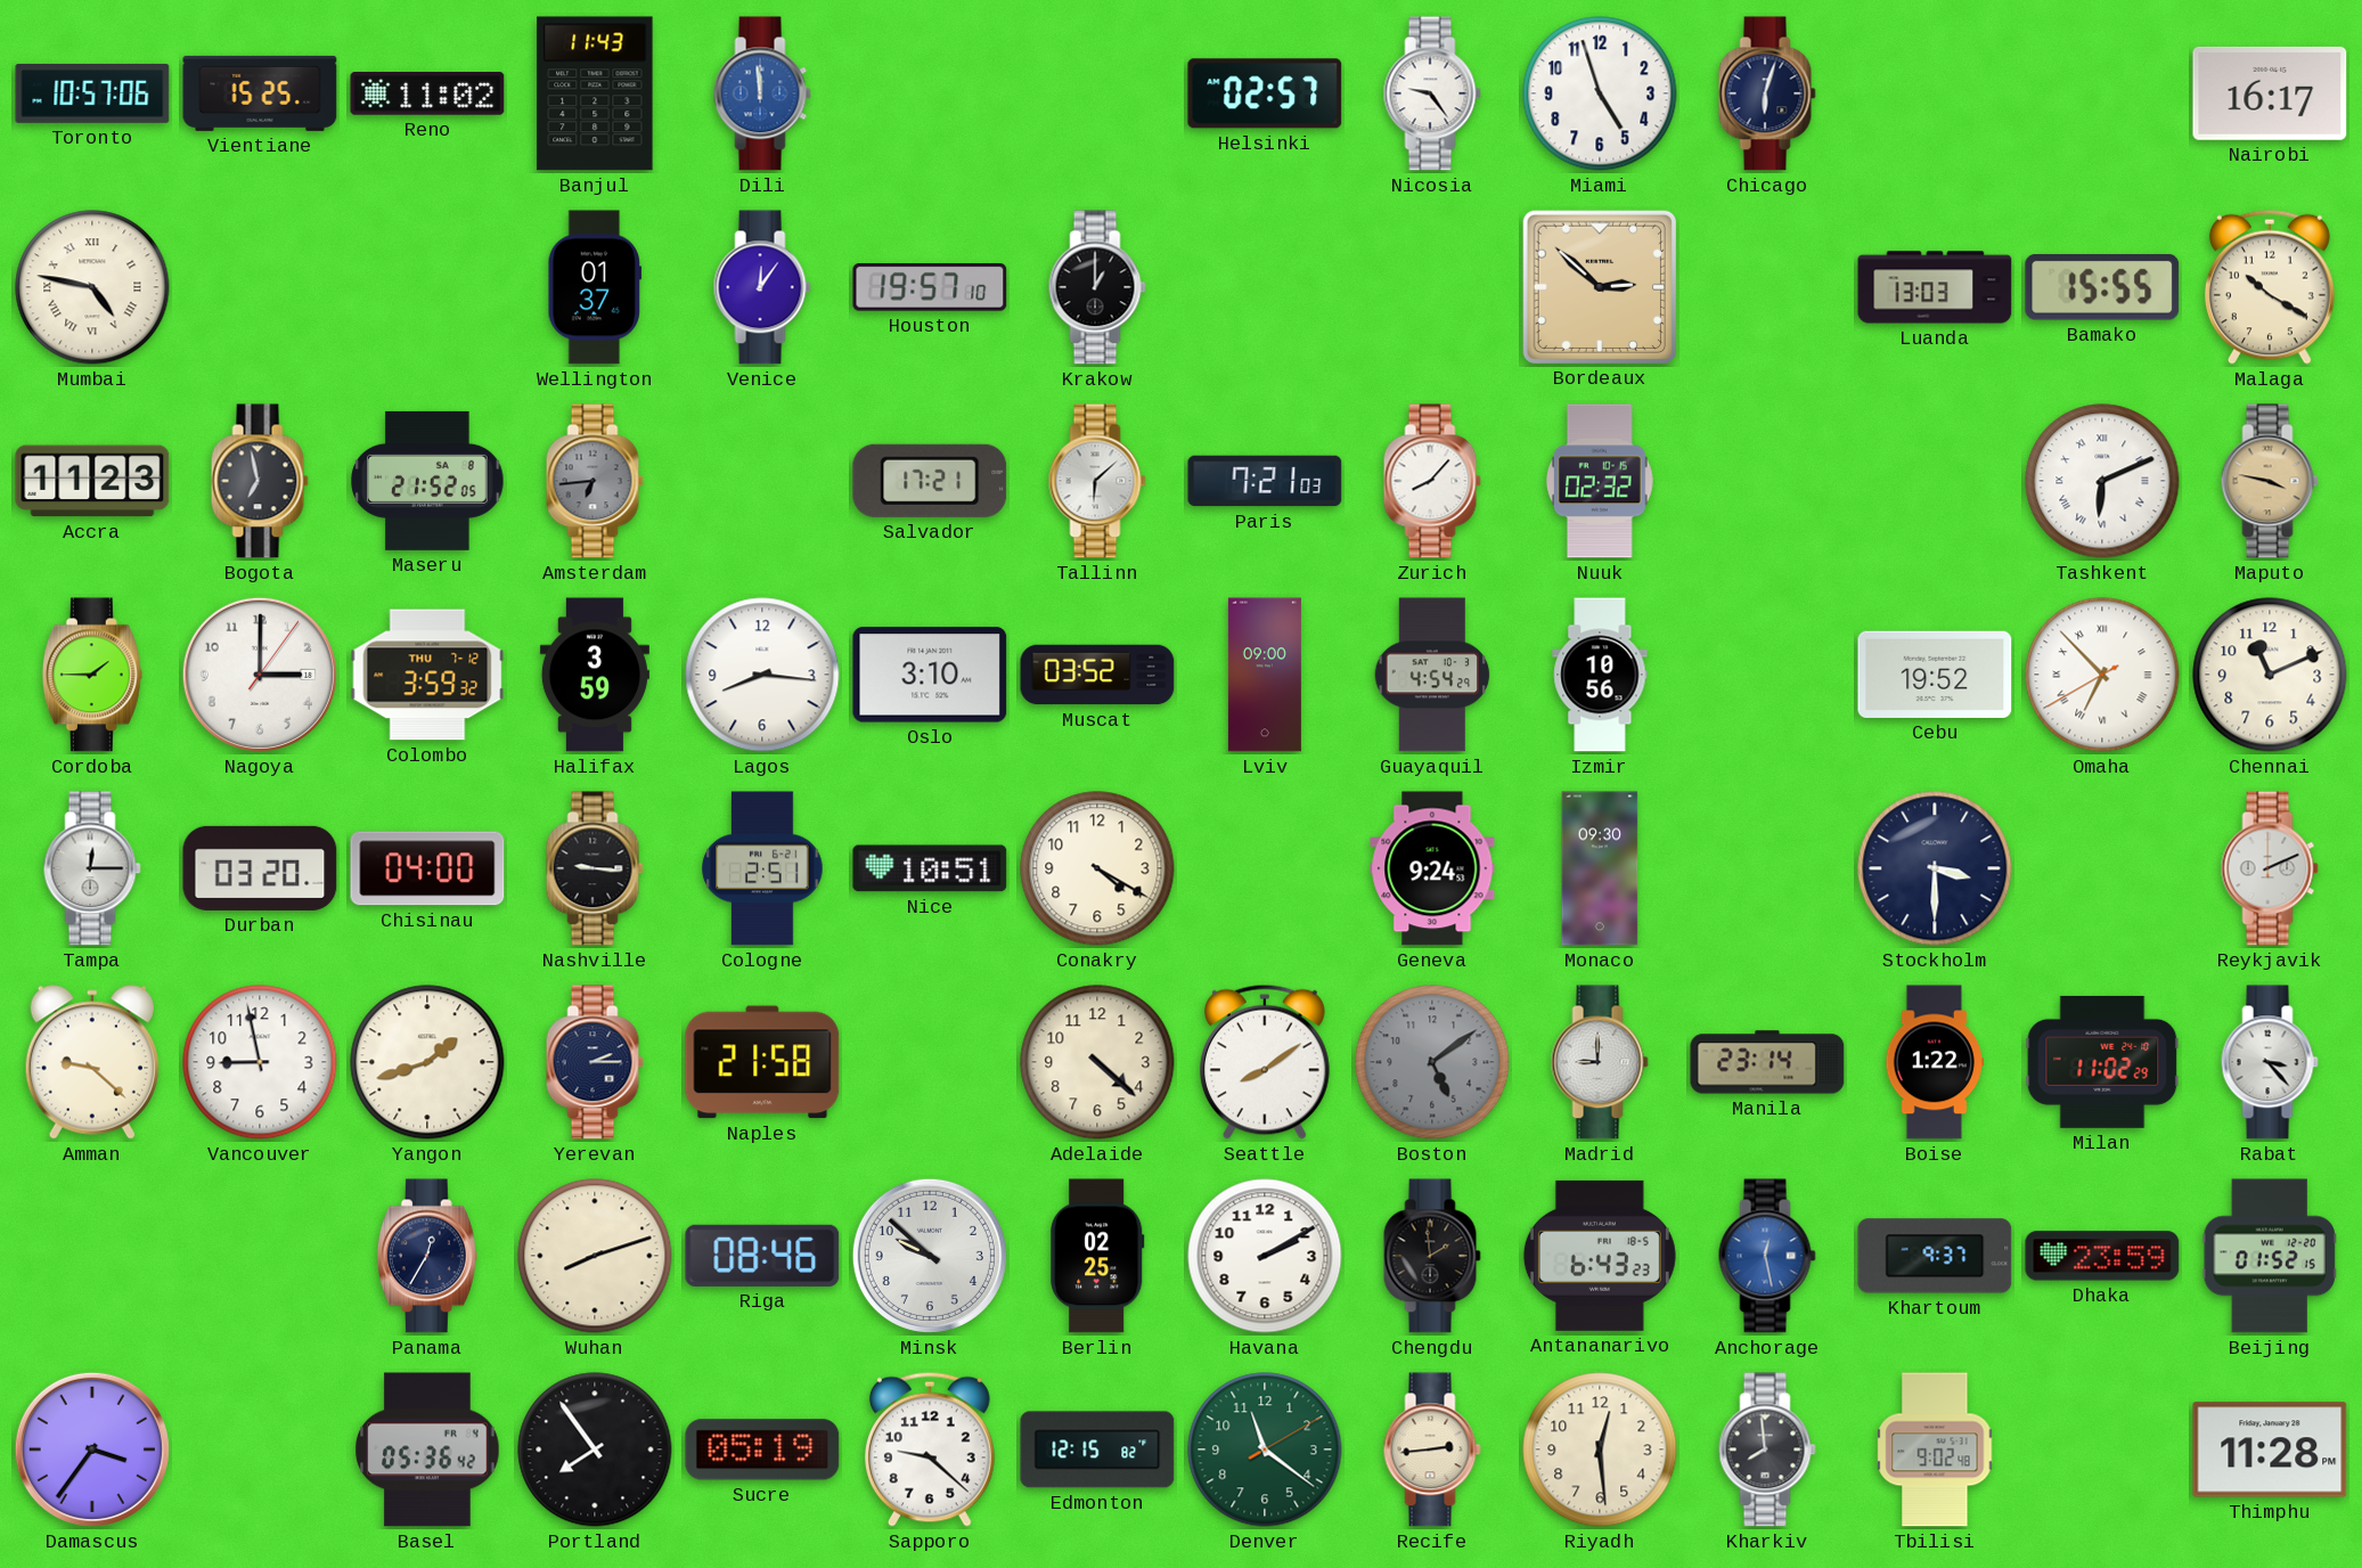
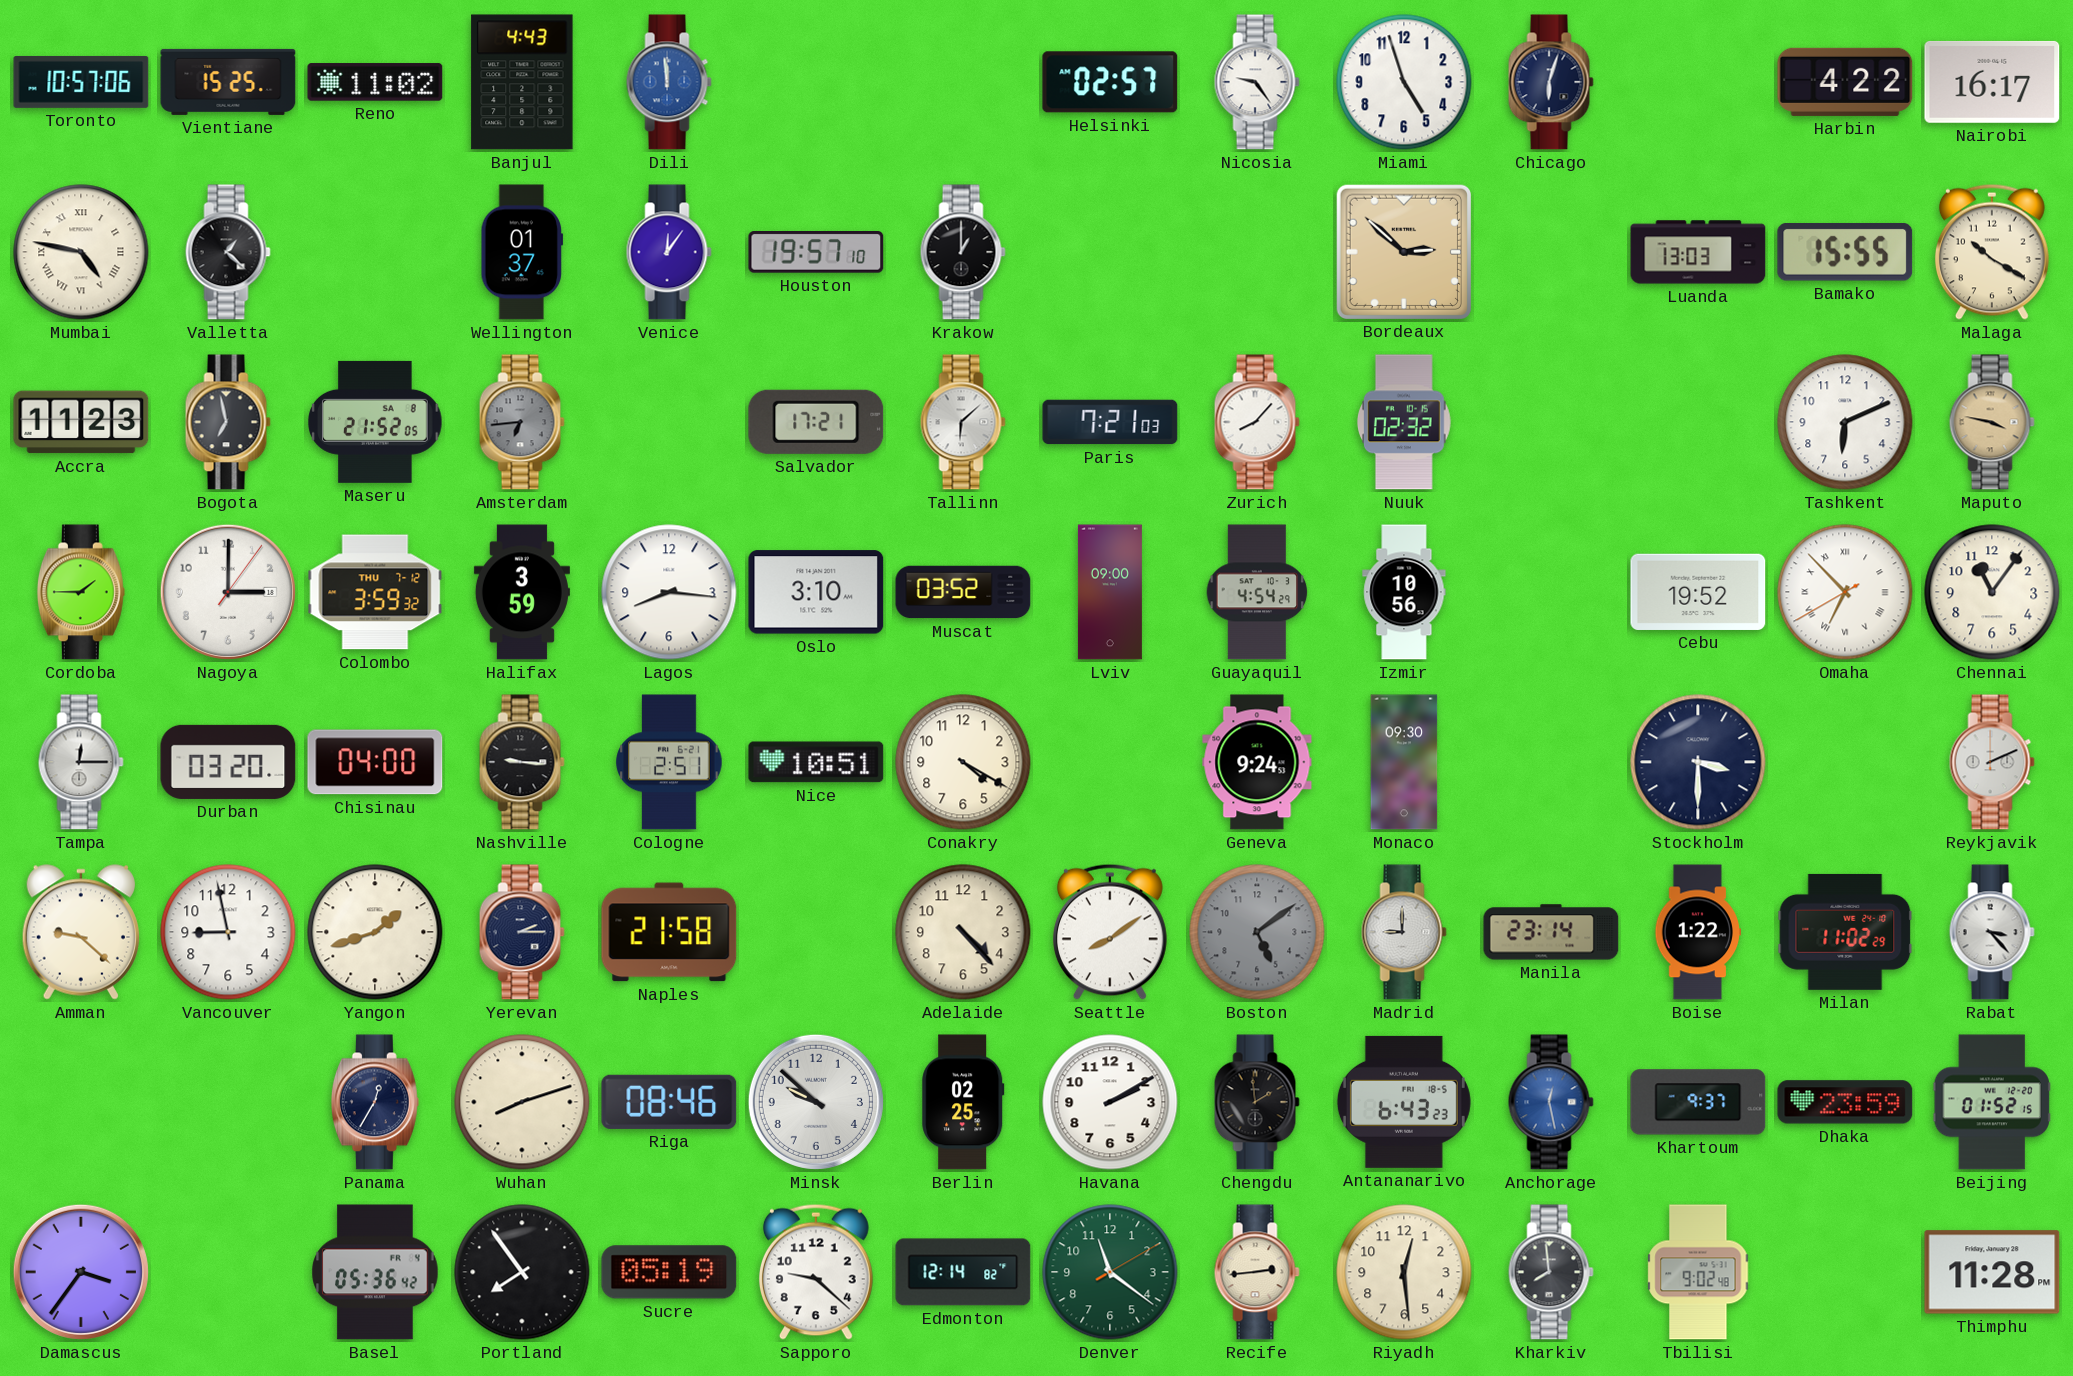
Banjul: 11:43 -> 4:43 (522, 82)
Harbin: none -> 4:22 (1845, 82)
Valletta: none -> 1:22 (228, 252)
Tashkent numerals: Roman -> Arabic (1845, 422)
Chennai: 11:11 -> 11:06 (1992, 592)
Adelaide: 4:22 -> 4:23 (963, 932)
Edmonton: 12:15 -> 12:14 (963, 1272)
